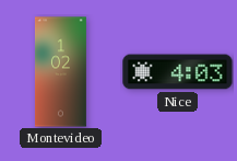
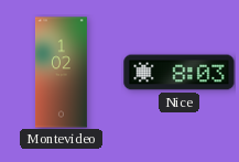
Nice: 4:03 -> 8:03 (180, 73)
